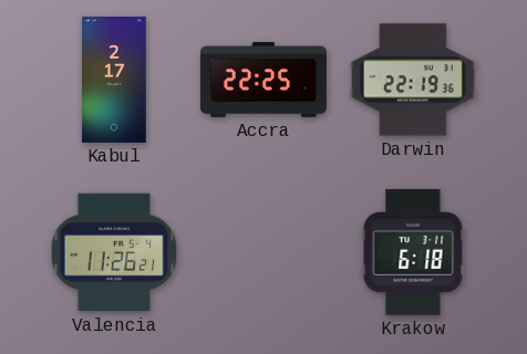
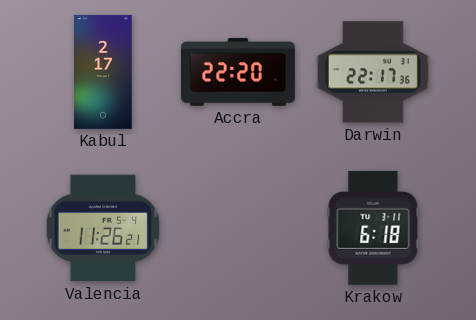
Accra: 22:25 -> 22:20 (238, 73)
Darwin: 22:19 -> 22:17 (373, 72)
